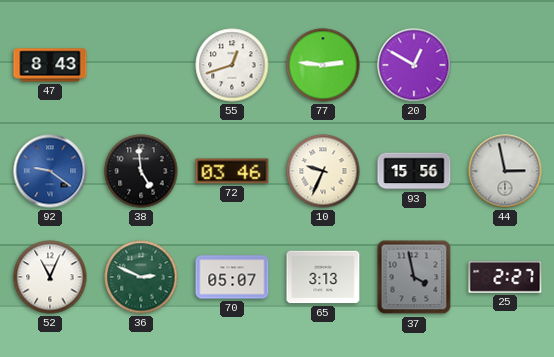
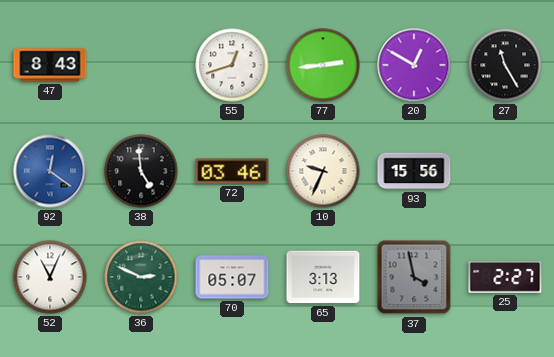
77: 2:46 -> 2:44 (323, 65)
27: none -> 11:25 (505, 65)
92: 9:21 -> 12:21 (50, 171)
44: 2:58 -> none (505, 171)
